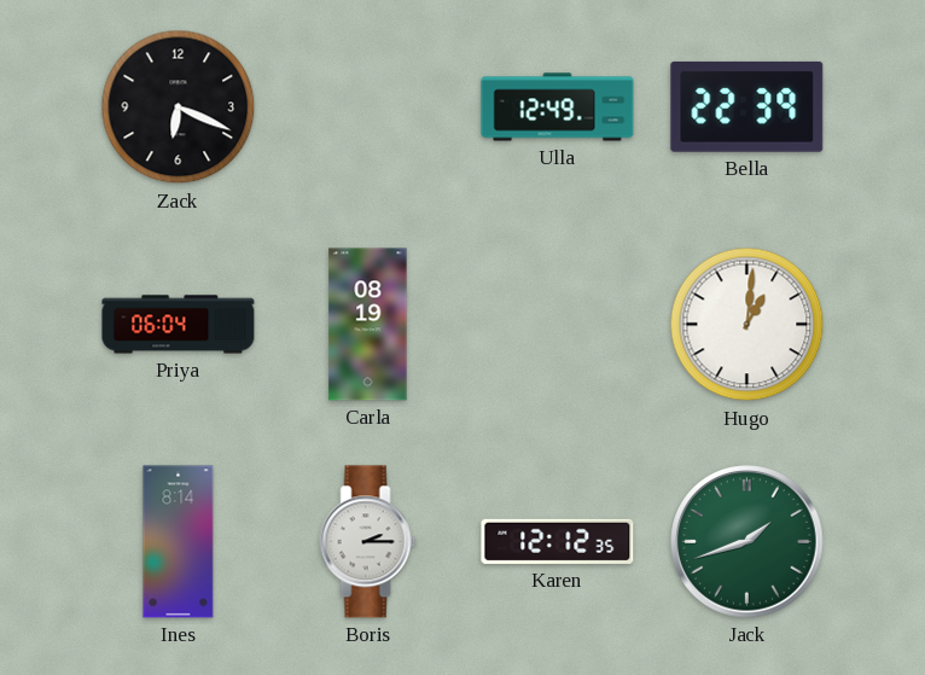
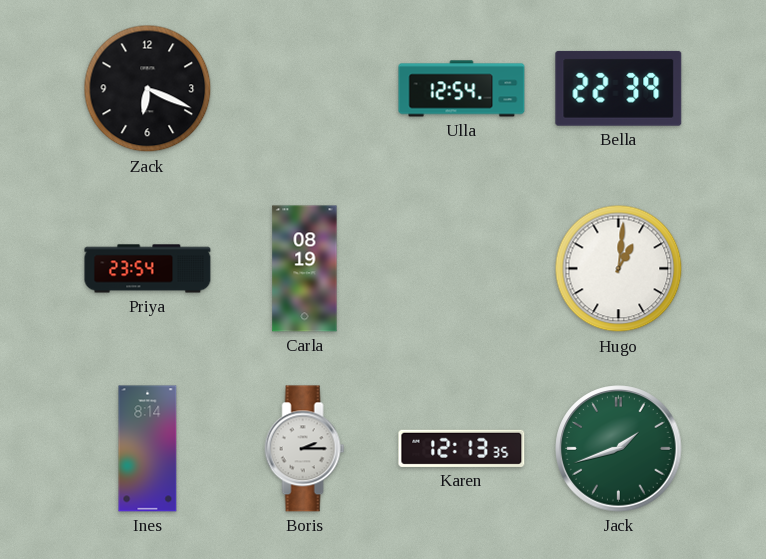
Ulla: 12:49 -> 12:54 (462, 89)
Priya: 06:04 -> 23:54 (148, 269)
Karen: 12:12 -> 12:13 (462, 448)
